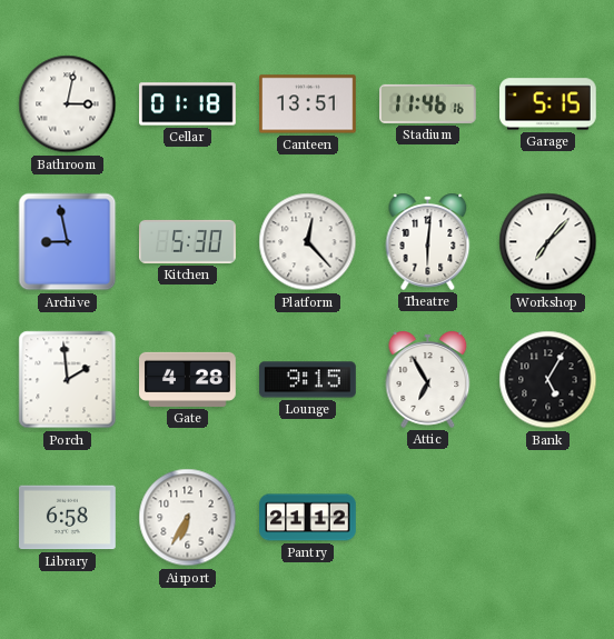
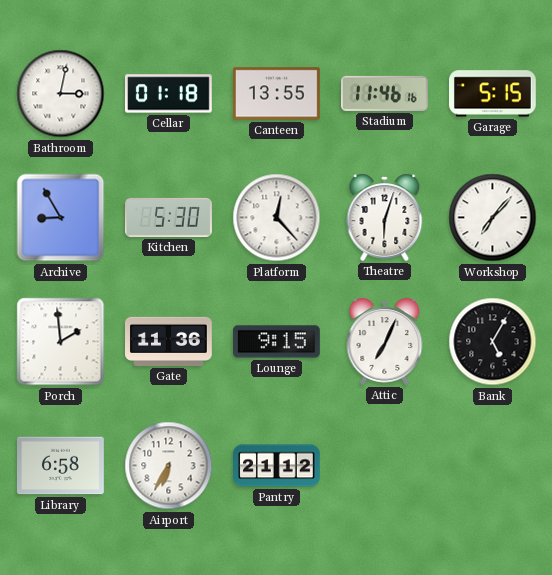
Canteen: 13:51 -> 13:55 (277, 94)
Archive: 8:58 -> 8:55 (61, 218)
Theatre: 6:01 -> 6:03 (385, 217)
Gate: 4:28 -> 11:36 (169, 341)
Attic: 6:55 -> 7:04 (385, 341)
